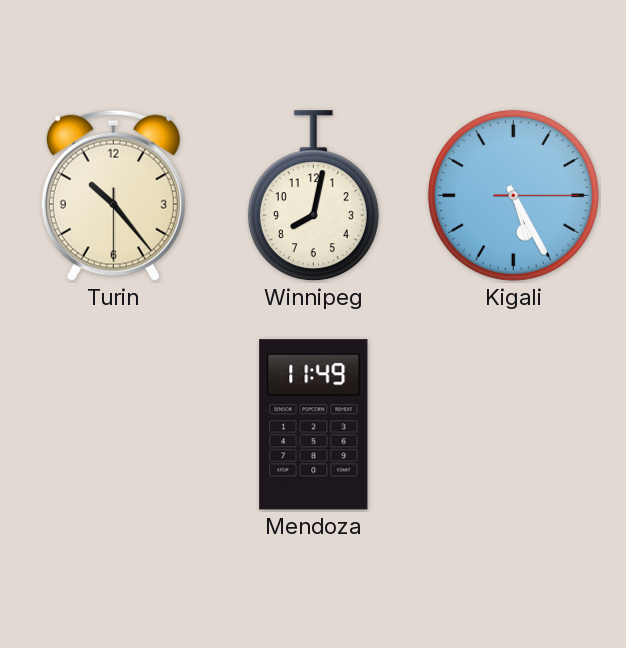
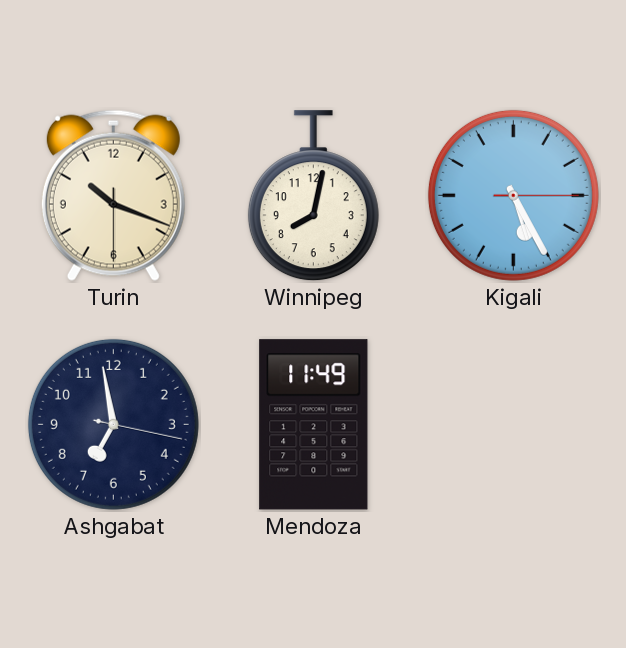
Turin: 10:23 -> 10:18 (113, 195)
Ashgabat: none -> 6:58 (113, 424)
